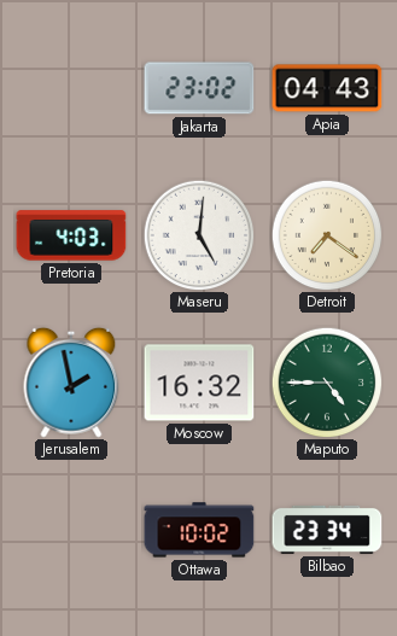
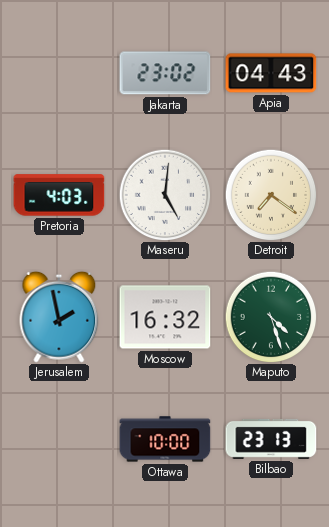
Maputo: 4:45 -> 4:27 (271, 317)
Ottawa: 10:02 -> 10:00 (165, 439)
Bilbao: 23:34 -> 23:13 (271, 439)
